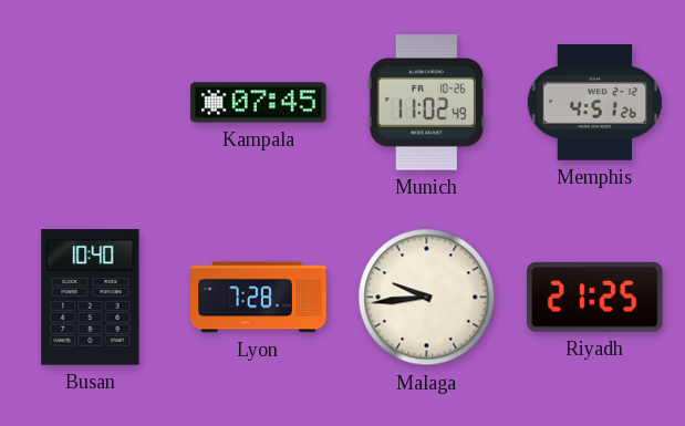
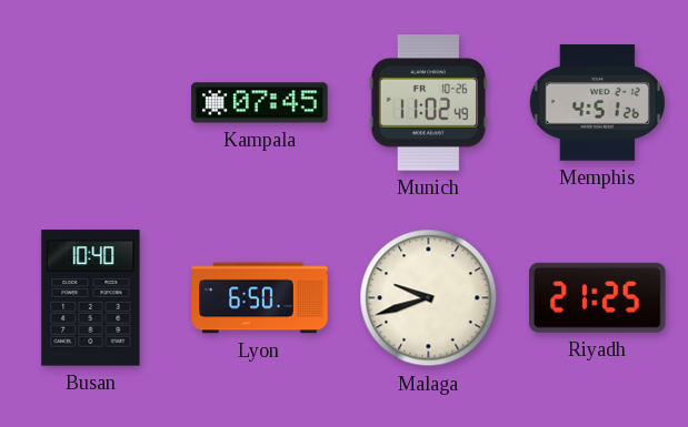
Lyon: 7:28 -> 6:50 (260, 298)
Malaga: 9:44 -> 9:42 (429, 298)
